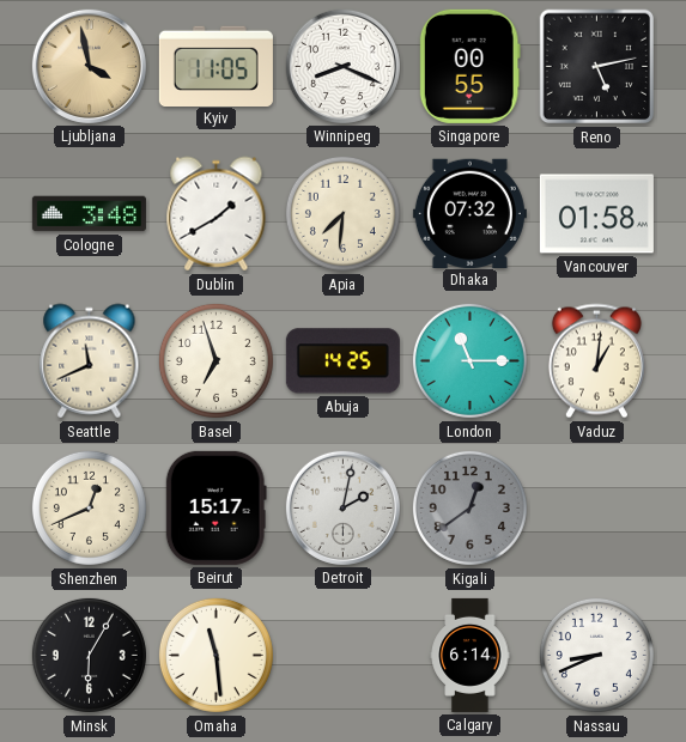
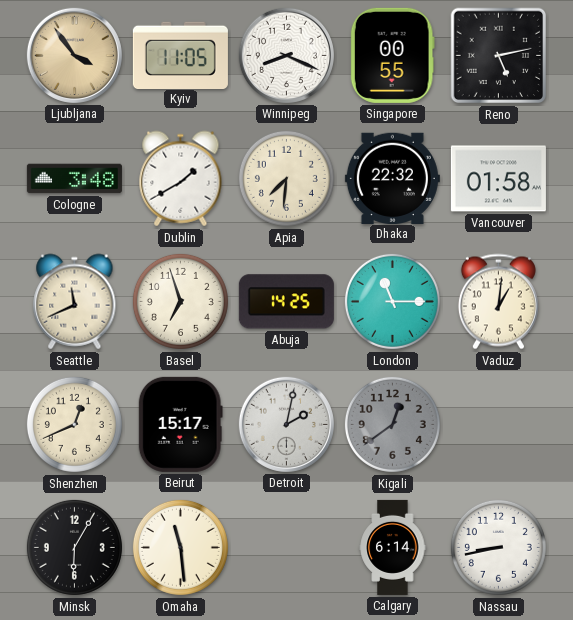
Ljubljana: 3:58 -> 3:54 (74, 55)
Dhaka: 07:32 -> 22:32 (392, 178)
Nassau: 8:41 -> 8:43 (498, 547)
